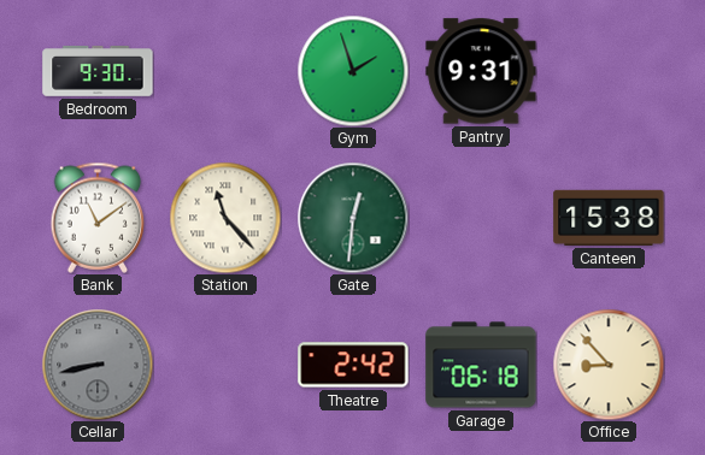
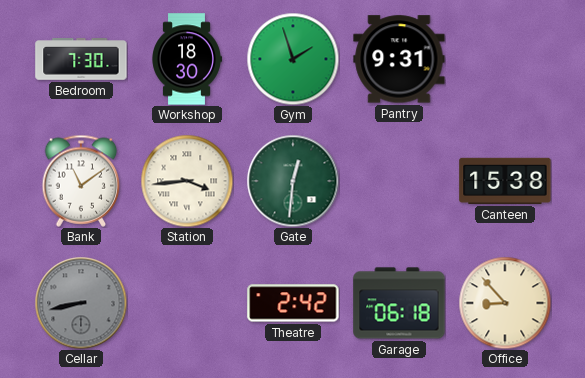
Bedroom: 9:30 -> 7:30 (81, 59)
Workshop: none -> 18:30 (187, 59)
Station: 11:23 -> 3:44 (187, 181)
